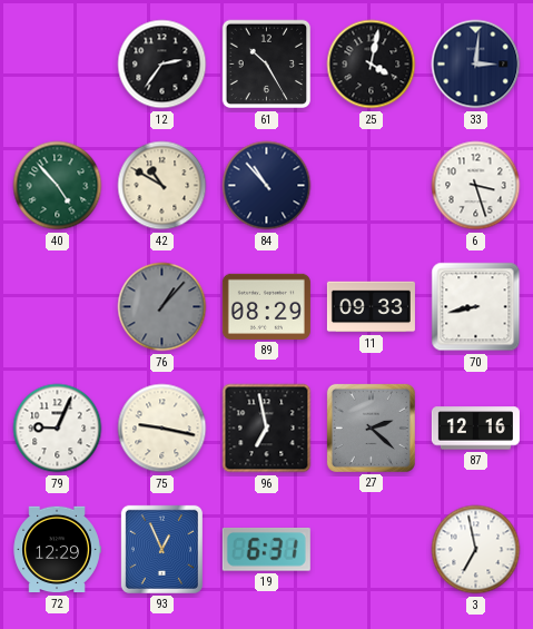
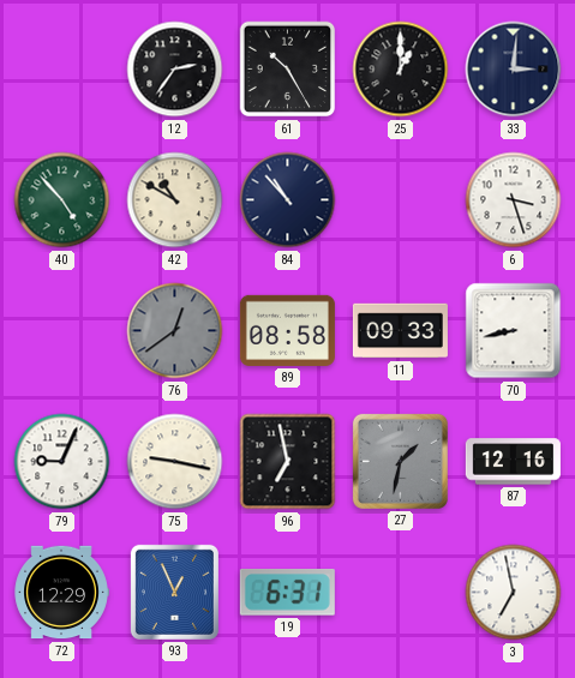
25: 4:02 -> 1:00 (401, 70)
76: 1:07 -> 12:39 (175, 331)
89: 08:29 -> 08:58 (287, 330)
27: 2:22 -> 1:32 (400, 461)
